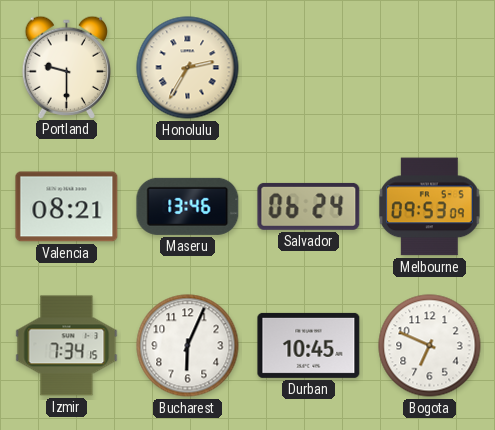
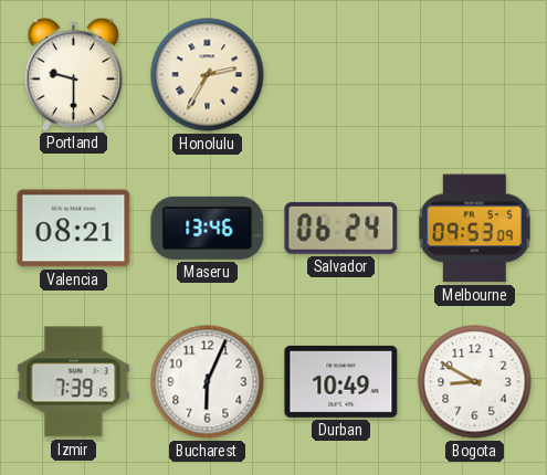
Izmir: 7:34 -> 7:39 (74, 382)
Durban: 10:45 -> 10:49 (341, 381)
Bogota: 6:49 -> 8:50 (475, 382)
